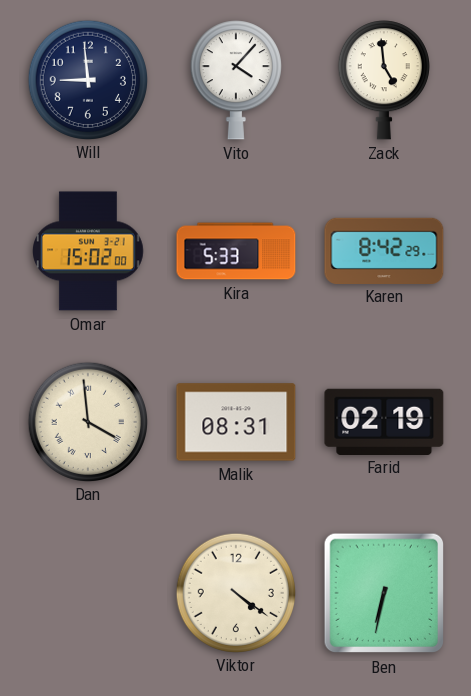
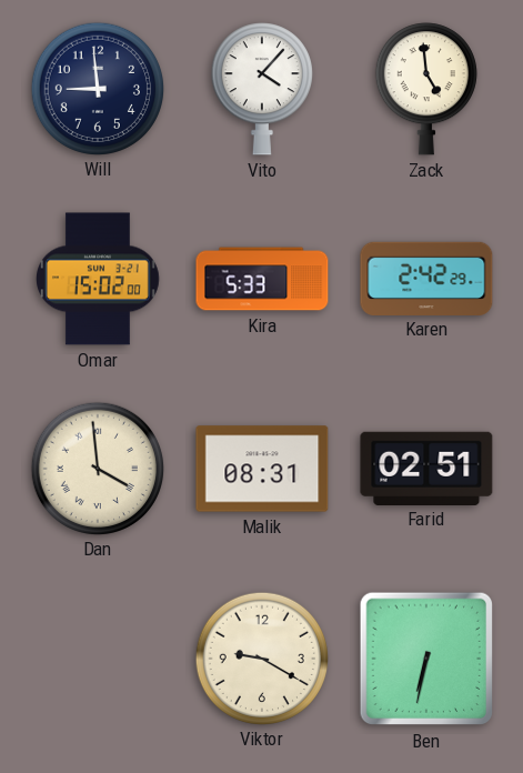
Karen: 8:42 -> 2:42 (426, 278)
Farid: 02:19 -> 02:51 (426, 468)
Viktor: 4:21 -> 9:20 (261, 657)
